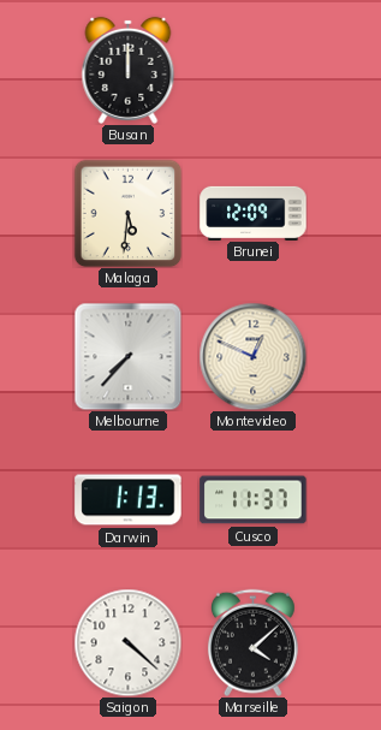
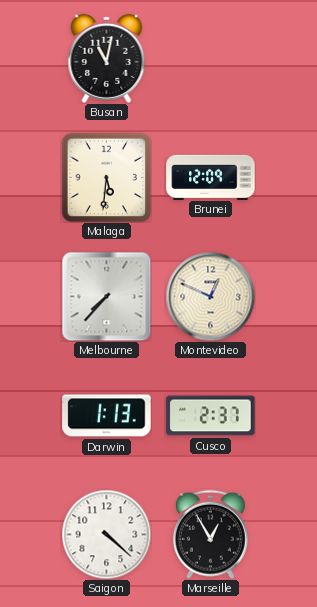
Busan: 12:00 -> 11:02 (107, 58)
Cusco: 11:37 -> 2:37 (211, 416)
Marseille: 4:08 -> 12:55 (210, 534)
